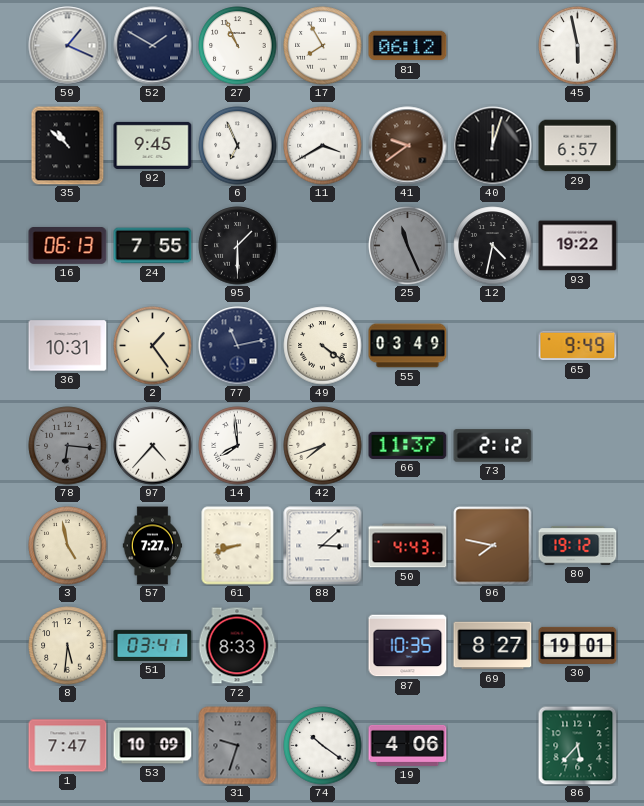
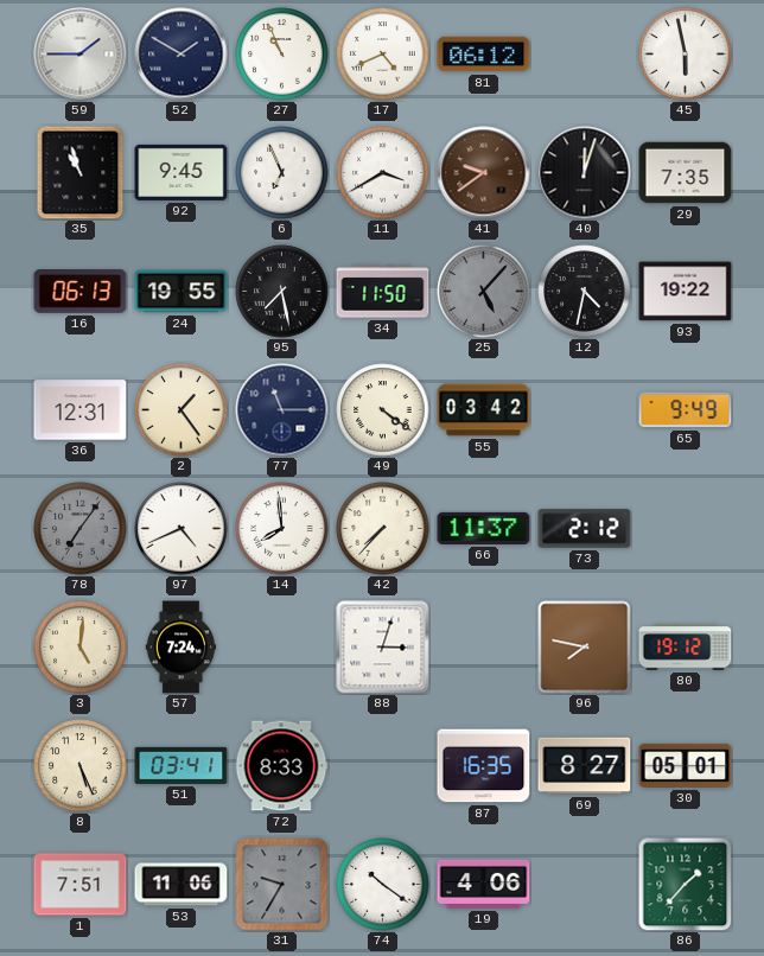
59: 1:19 -> 1:45 (81, 55)
17: 7:55 -> 4:41 (383, 55)
35: 10:52 -> 10:57 (81, 173)
29: 6:57 -> 7:35 (686, 173)
24: 7:55 -> 19:55 (182, 292)
95: 1:30 -> 7:28 (282, 292)
34: none -> 11:50 (383, 292)
25: 11:26 -> 5:07 (484, 292)
36: 10:31 -> 12:31 (81, 410)
77: 11:13 -> 11:15 (282, 410)
55: 03:49 -> 03:42 (484, 410)
78: 6:16 -> 7:06 (81, 529)
97: 4:37 -> 4:41 (182, 529)
42: 7:42 -> 7:37 (383, 529)
3: 4:58 -> 5:01 (81, 648)
57: 7:27 -> 7:24 (182, 648)
61: 8:42 -> none (238, 546)
88: 3:08 -> 3:03 (383, 648)
50: 4:43 -> none (408, 546)
8: 5:31 -> 5:26 (81, 766)
87: 10:35 -> 16:35 (484, 766)
30: 19:01 -> 05:01 (686, 765)
1: 7:47 -> 7:51 (81, 885)
53: 10:09 -> 11:06 (182, 885)
31: 9:33 -> 9:35 (282, 885)
86: 5:37 -> 1:37 (686, 885)
